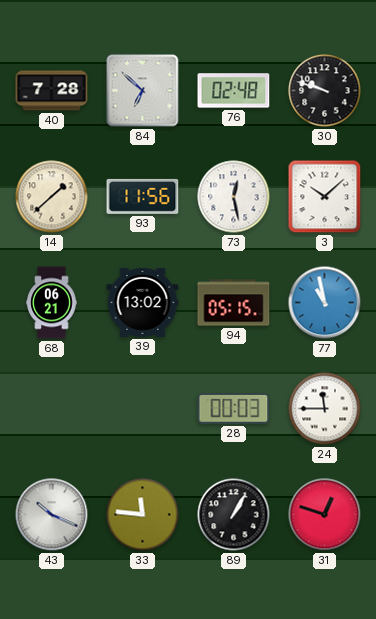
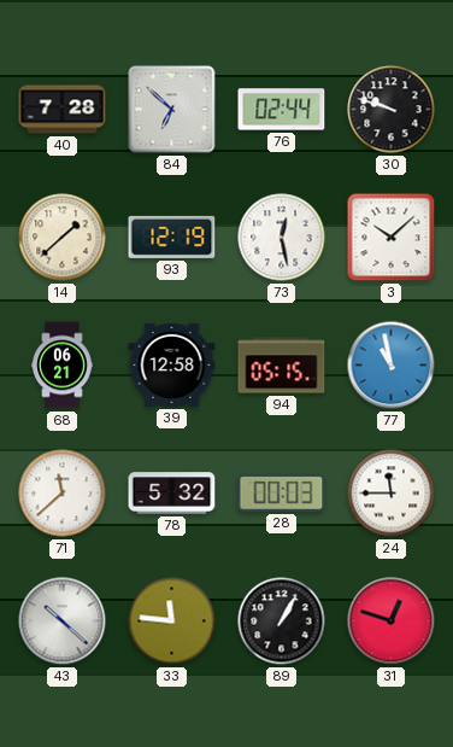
76: 02:48 -> 02:44 (282, 110)
93: 11:56 -> 12:19 (172, 237)
39: 13:02 -> 12:58 (172, 364)
71: none -> 11:38 (63, 494)
78: none -> 5:32 (172, 494)
43: 10:19 -> 10:22 (63, 621)
